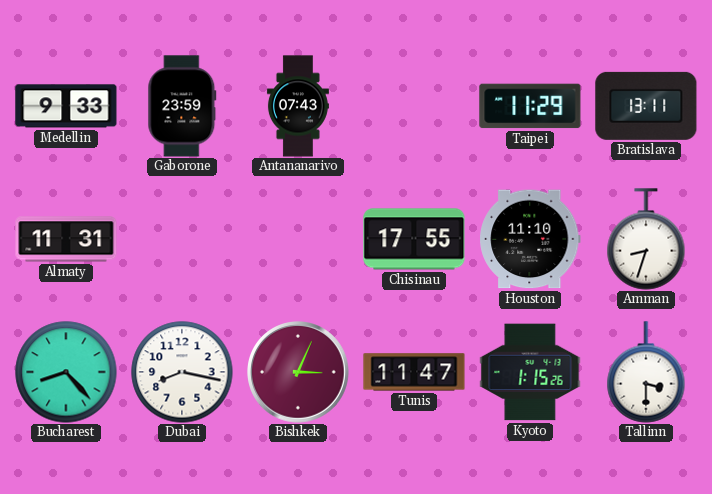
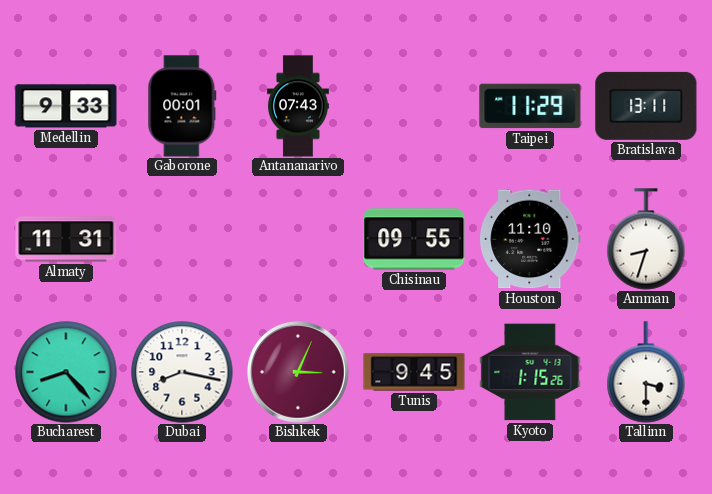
Gaborone: 23:59 -> 00:01 (182, 106)
Chisinau: 17:55 -> 09:55 (414, 239)
Tunis: 11:47 -> 9:45 (414, 372)
